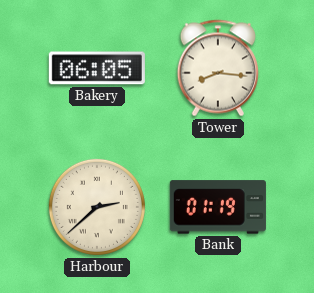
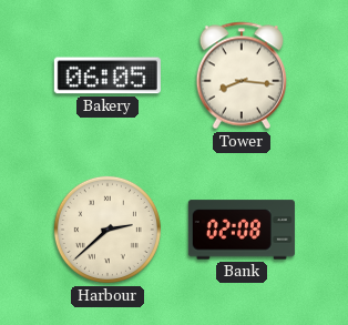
Bank: 01:19 -> 02:08 (242, 230)
